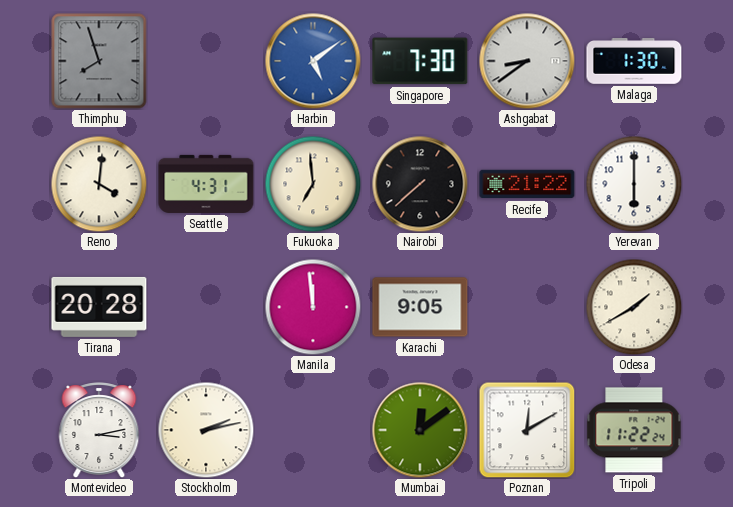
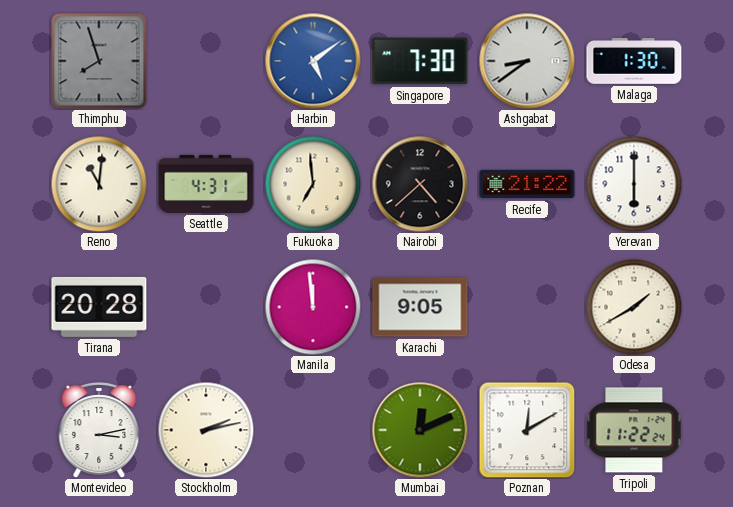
Reno: 4:01 -> 11:01 (99, 184)
Nairobi: 7:38 -> 4:38 (420, 184)
Mumbai: 12:09 -> 12:11 (420, 430)
